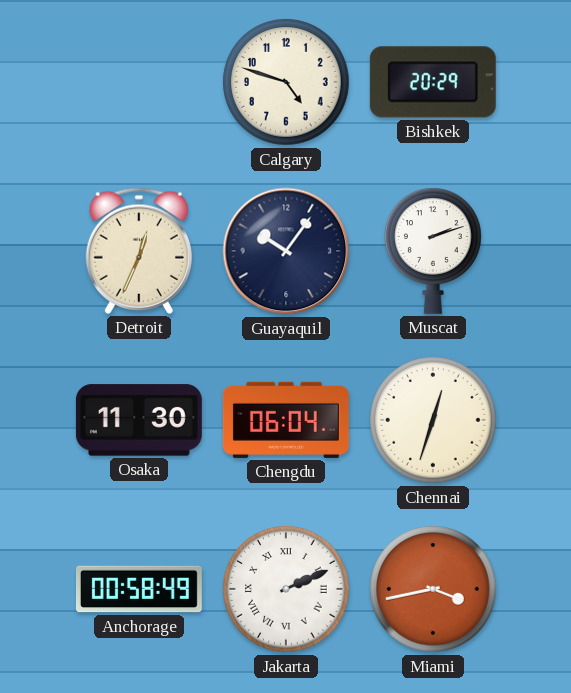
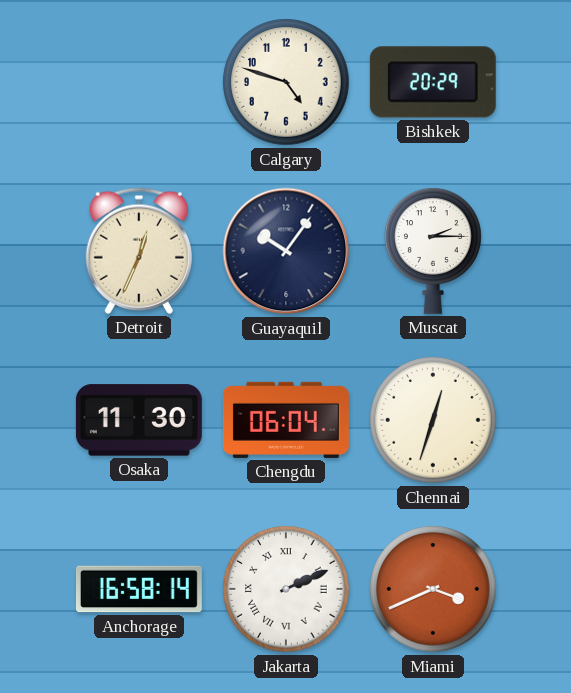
Muscat: 2:12 -> 2:15 (434, 251)
Anchorage: 00:58 -> 16:58 (139, 589)
Miami: 3:43 -> 3:41 (433, 589)
